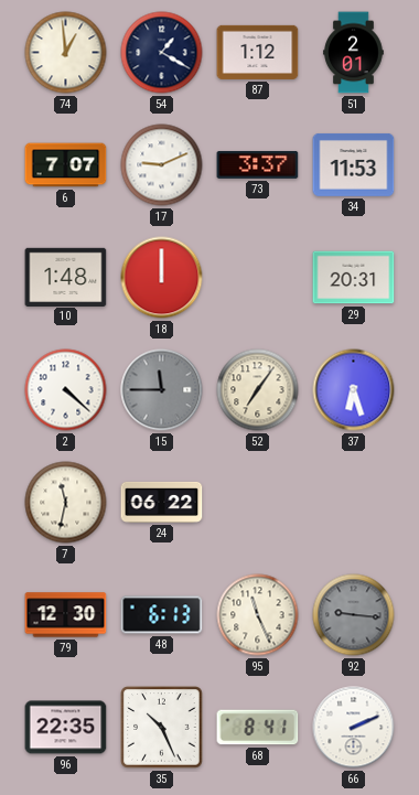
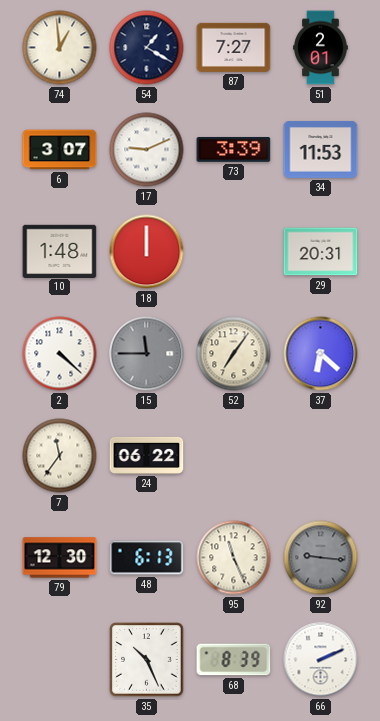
87: 1:12 -> 7:27 (234, 47)
6: 7:07 -> 3:07 (60, 150)
73: 3:37 -> 3:39 (234, 149)
37: 6:27 -> 6:22 (321, 354)
7: 11:32 -> 11:36 (60, 456)
96: 22:35 -> none (66, 728)
68: 8:41 -> 8:39 (234, 660)
